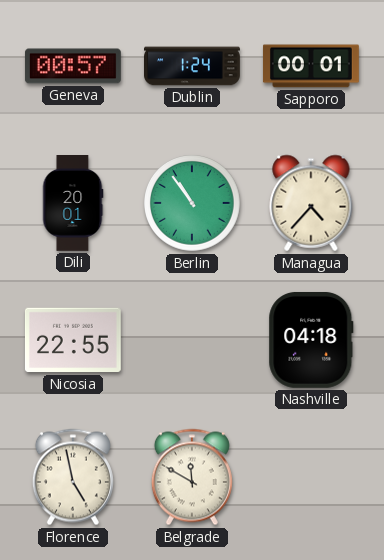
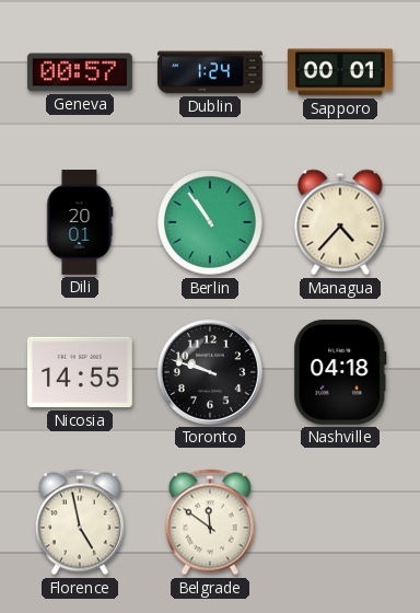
Nicosia: 22:55 -> 14:55 (80, 372)
Toronto: none -> 9:48 (210, 372)
Belgrade: 11:50 -> 11:51 (210, 522)
